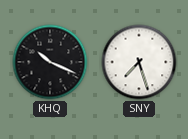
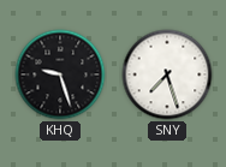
KHQ: 10:19 -> 9:27 (60, 74)
